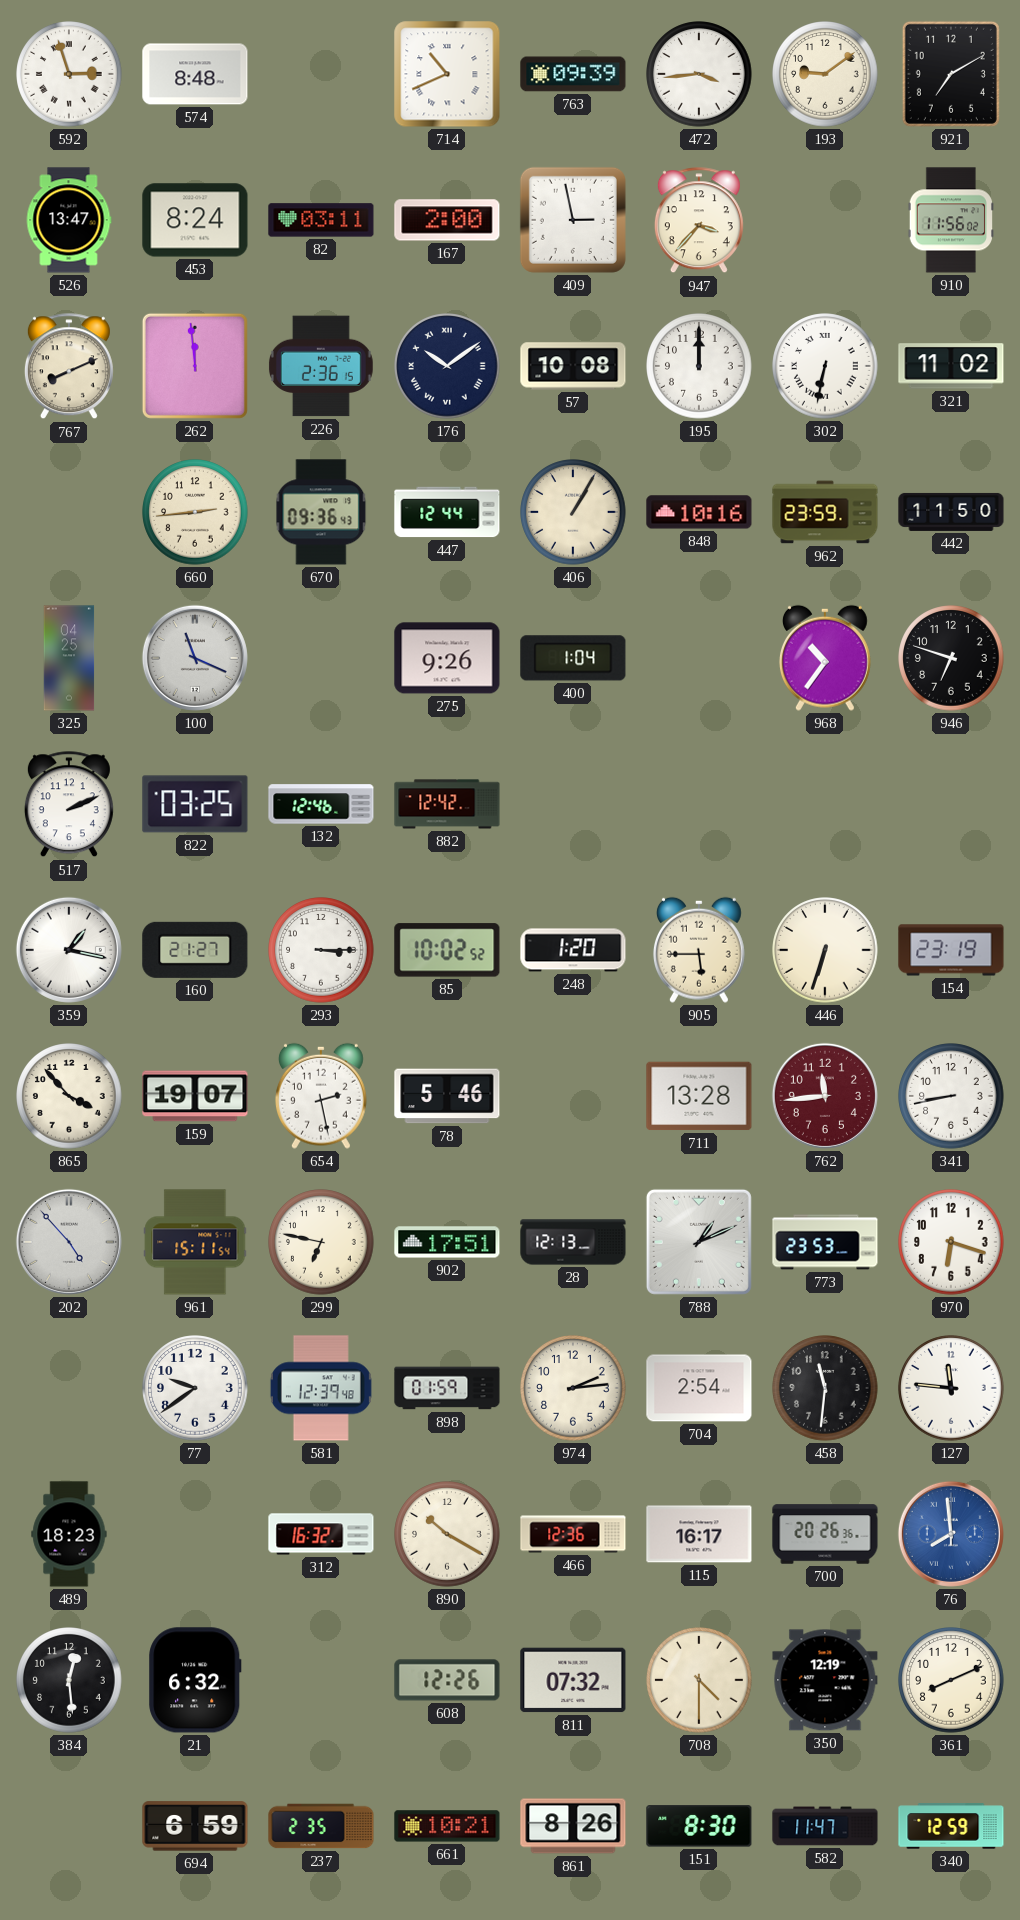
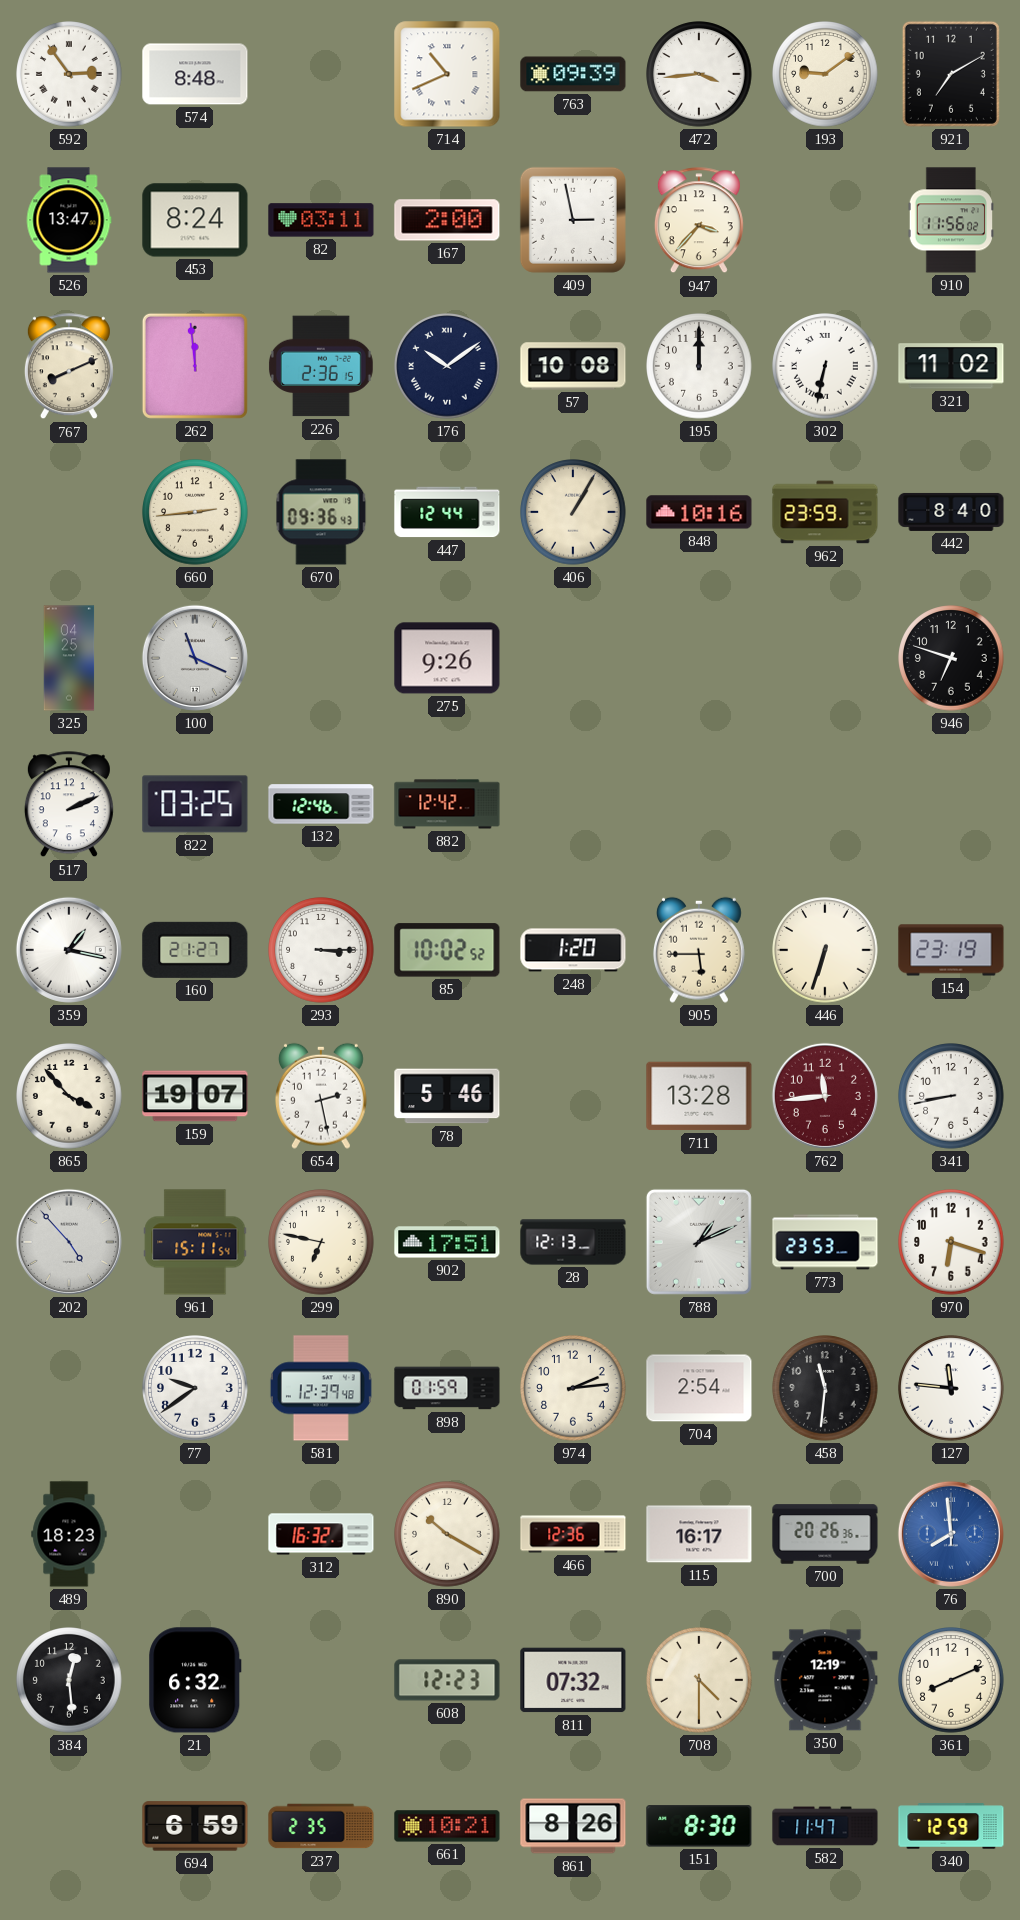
592: 2:57 -> 2:54 (69, 74)
442: 11:50 -> 8:40 (951, 512)
400: 1:04 -> none (573, 658)
968: 10:36 -> none (825, 658)
608: 12:26 -> 12:23 (447, 1680)
